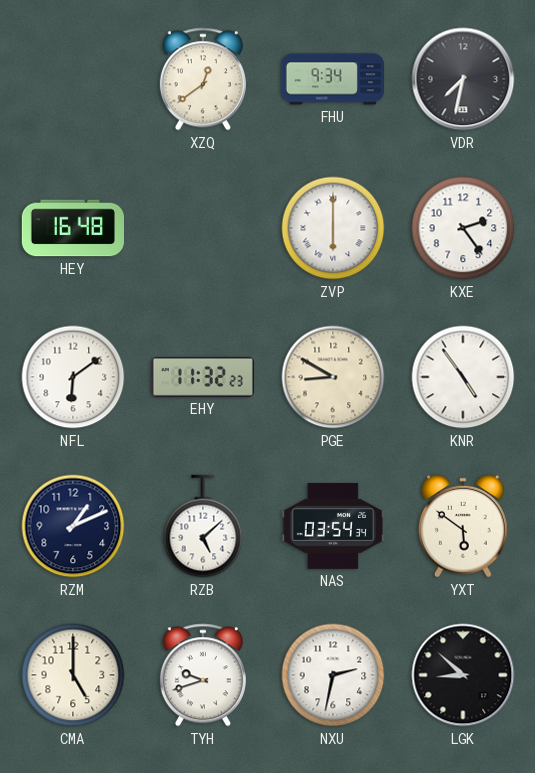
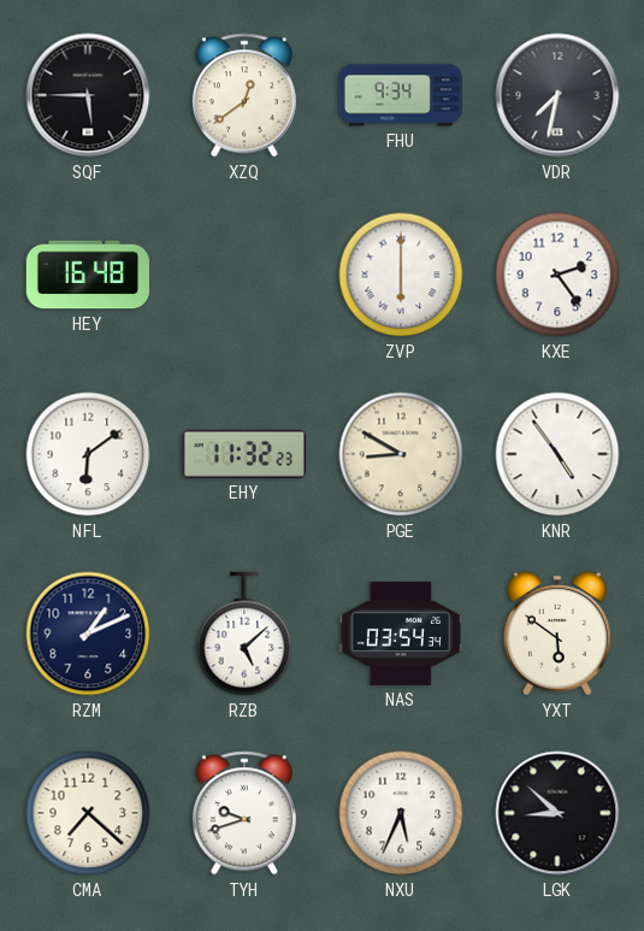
SQF: none -> 5:45 (88, 95)
CMA: 5:00 -> 7:22 (88, 813)
NXU: 2:32 -> 5:34 (401, 813)
